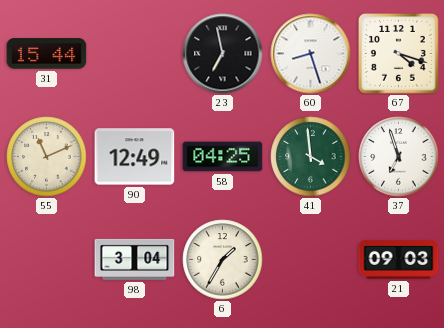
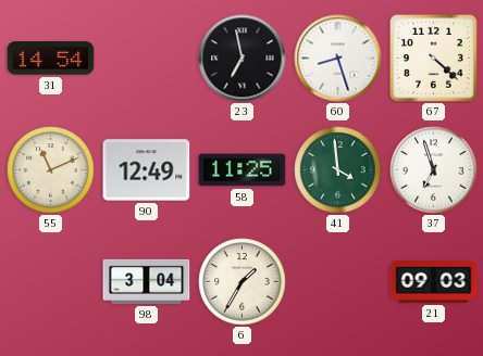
31: 15:44 -> 14:54 (51, 59)
67: 4:18 -> 4:22 (434, 59)
58: 04:25 -> 11:25 (243, 170)
